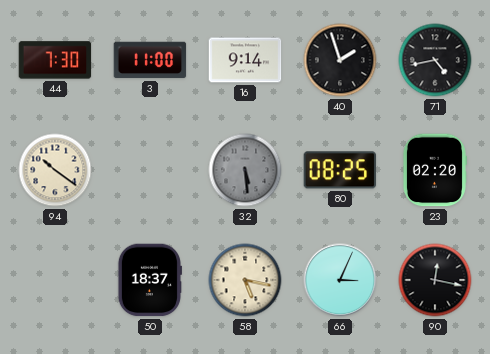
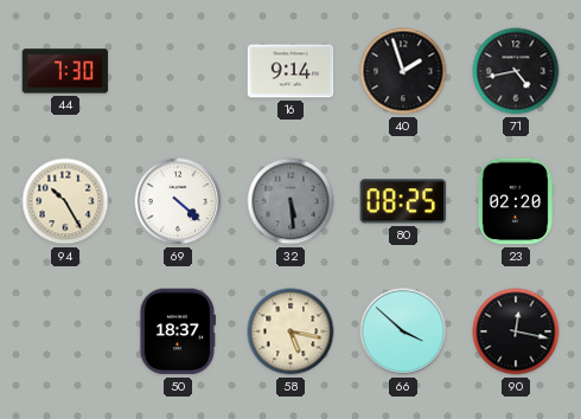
3: 11:00 -> none (150, 60)
94: 10:21 -> 10:25 (65, 201)
69: none -> 4:22 (178, 201)
66: 3:04 -> 3:52 (403, 331)
